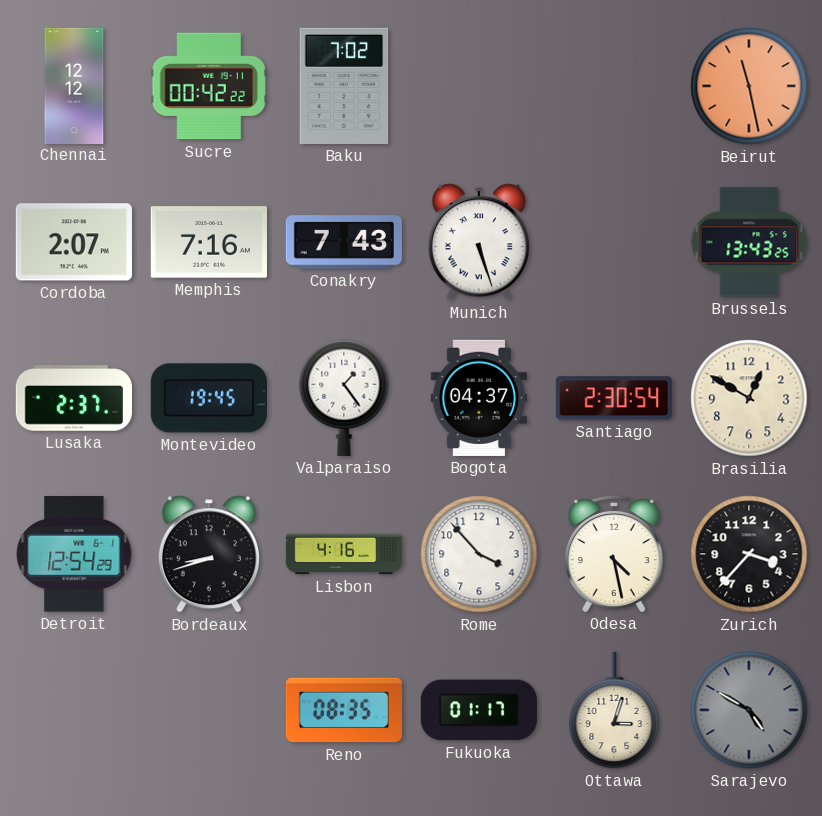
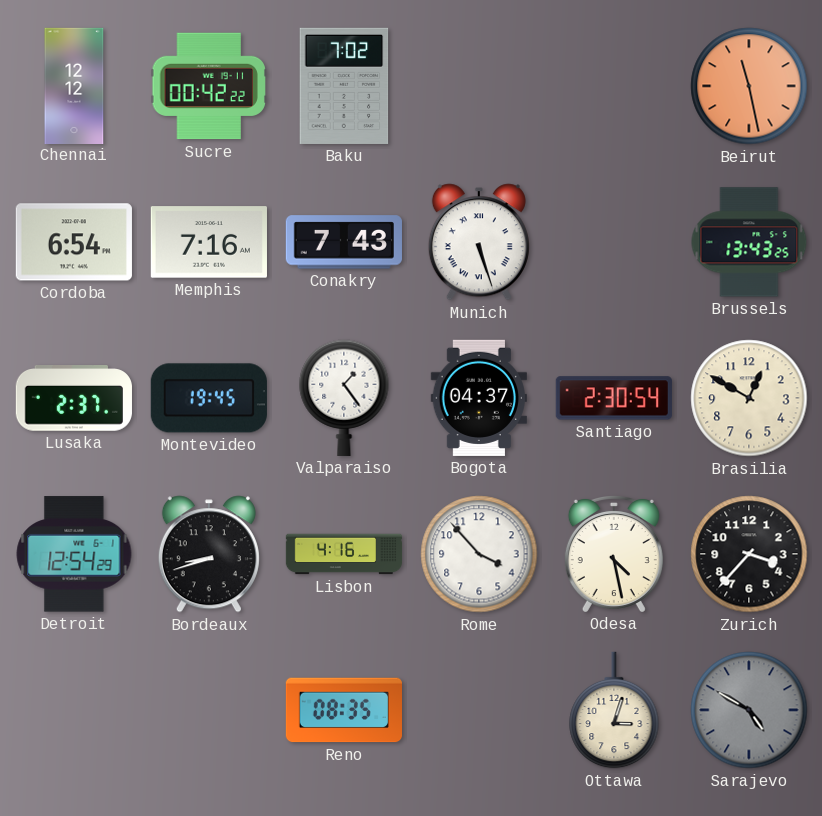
Cordoba: 2:07 -> 6:54 (74, 242)
Fukuoka: 01:17 -> none (479, 710)
